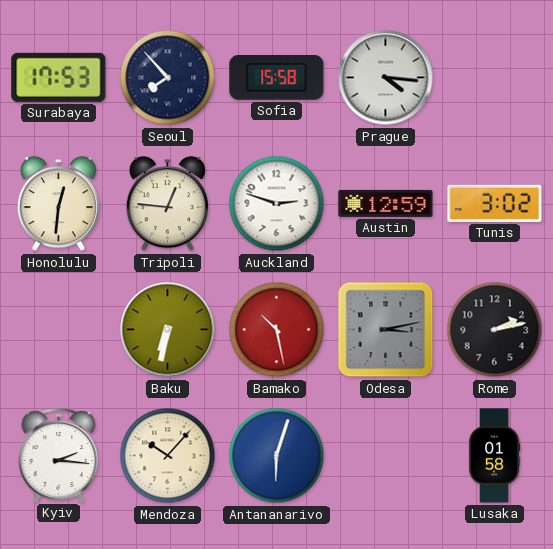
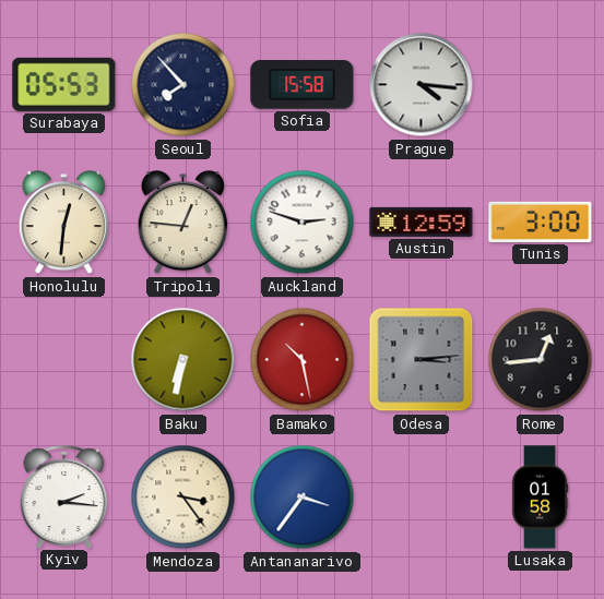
Surabaya: 17:53 -> 05:53 (64, 84)
Tunis: 3:02 -> 3:00 (541, 221)
Odesa: 3:13 -> 3:14 (422, 360)
Rome: 2:13 -> 12:44 (541, 360)
Mendoza: 10:07 -> 3:24 (183, 498)
Antananarivo: 6:03 -> 3:36 (303, 498)
